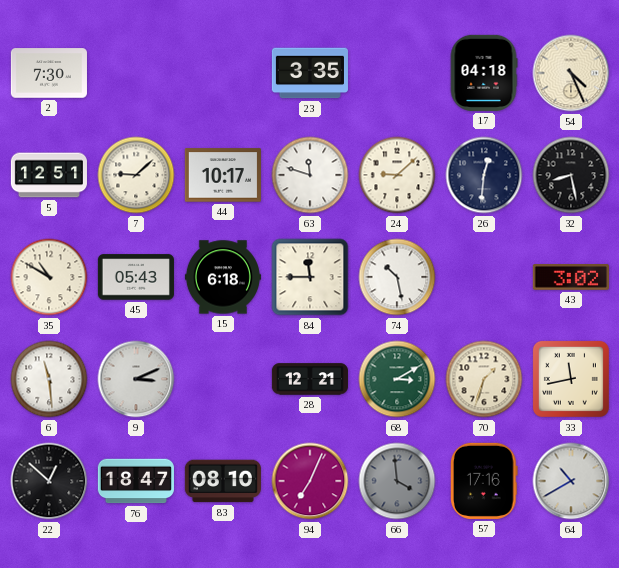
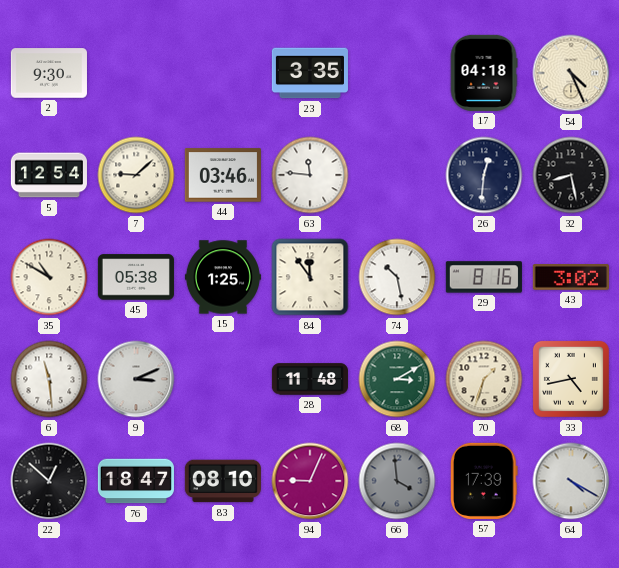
2: 7:30 -> 9:30 (49, 73)
5: 12:51 -> 12:54 (49, 175)
44: 10:17 -> 03:46 (223, 175)
63: 11:48 -> 11:46 (310, 175)
24: 9:08 -> none (397, 175)
45: 05:43 -> 05:38 (136, 277)
15: 6:18 -> 1:25 (223, 277)
84: 11:45 -> 11:54 (310, 277)
29: none -> 8:16 (484, 277)
28: 12:21 -> 11:48 (310, 379)
33: 11:43 -> 4:43 (571, 379)
94: 7:04 -> 9:04 (310, 481)
57: 17:16 -> 17:39 (485, 481)
64: 10:40 -> 4:20 (571, 481)
